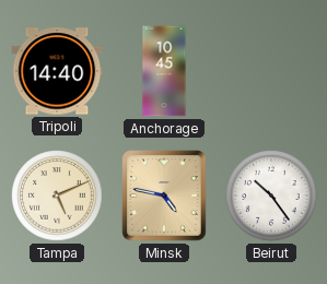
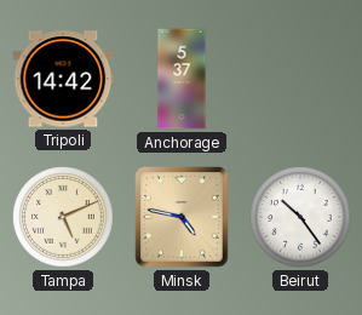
Tripoli: 14:40 -> 14:42 (63, 79)
Anchorage: 10:45 -> 5:37 (182, 79)
